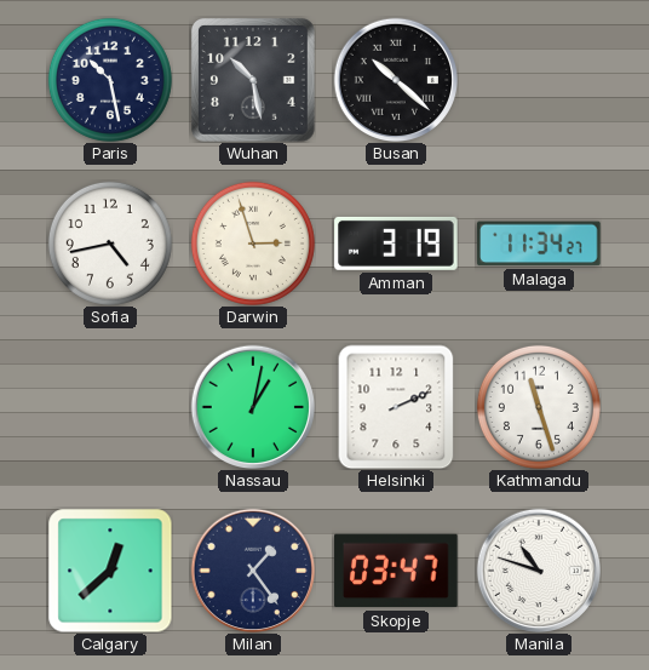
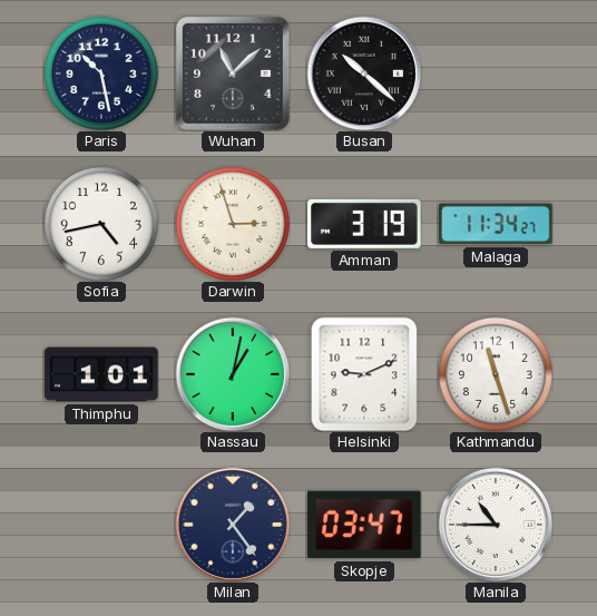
Wuhan: 10:28 -> 11:08 (233, 74)
Thimphu: none -> 1:01 (101, 374)
Helsinki: 2:11 -> 9:11 (364, 374)
Calgary: 12:38 -> none (110, 571)
Manila: 10:48 -> 10:45 (496, 525)
